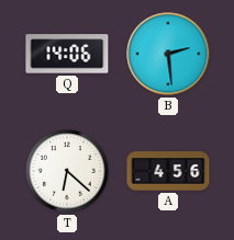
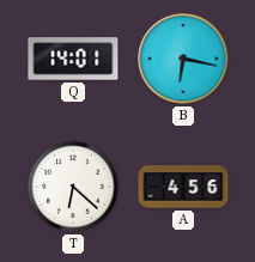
Q: 14:06 -> 14:01 (73, 59)
B: 2:29 -> 6:17 (183, 59)
